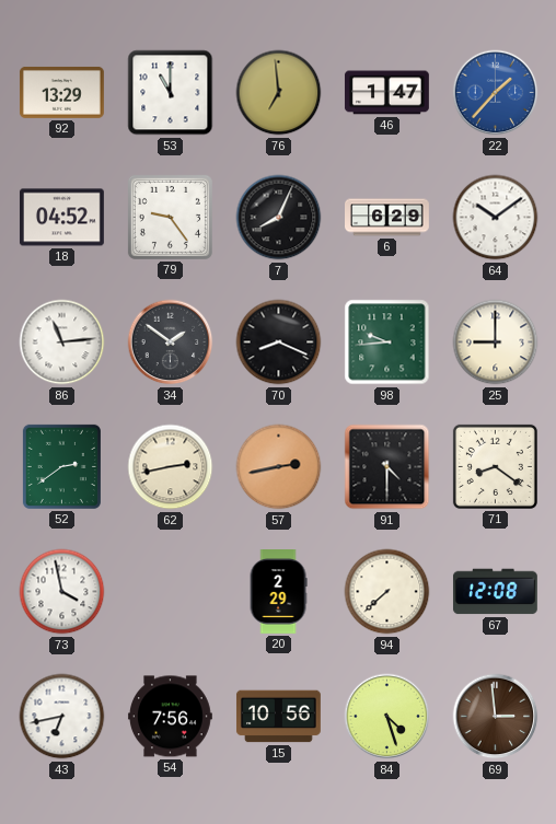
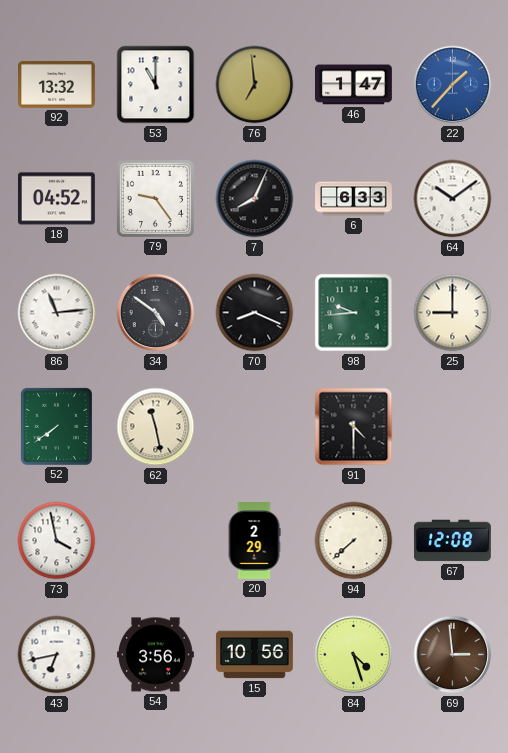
92: 13:29 -> 13:32 (56, 84)
6: 6:29 -> 6:33 (354, 199)
34: 1:51 -> 4:51 (156, 313)
52: 2:39 -> 7:39 (56, 426)
62: 2:43 -> 11:28 (156, 427)
57: 2:43 -> none (279, 467)
71: 8:21 -> none (495, 466)
54: 7:56 -> 3:56 (155, 655)
